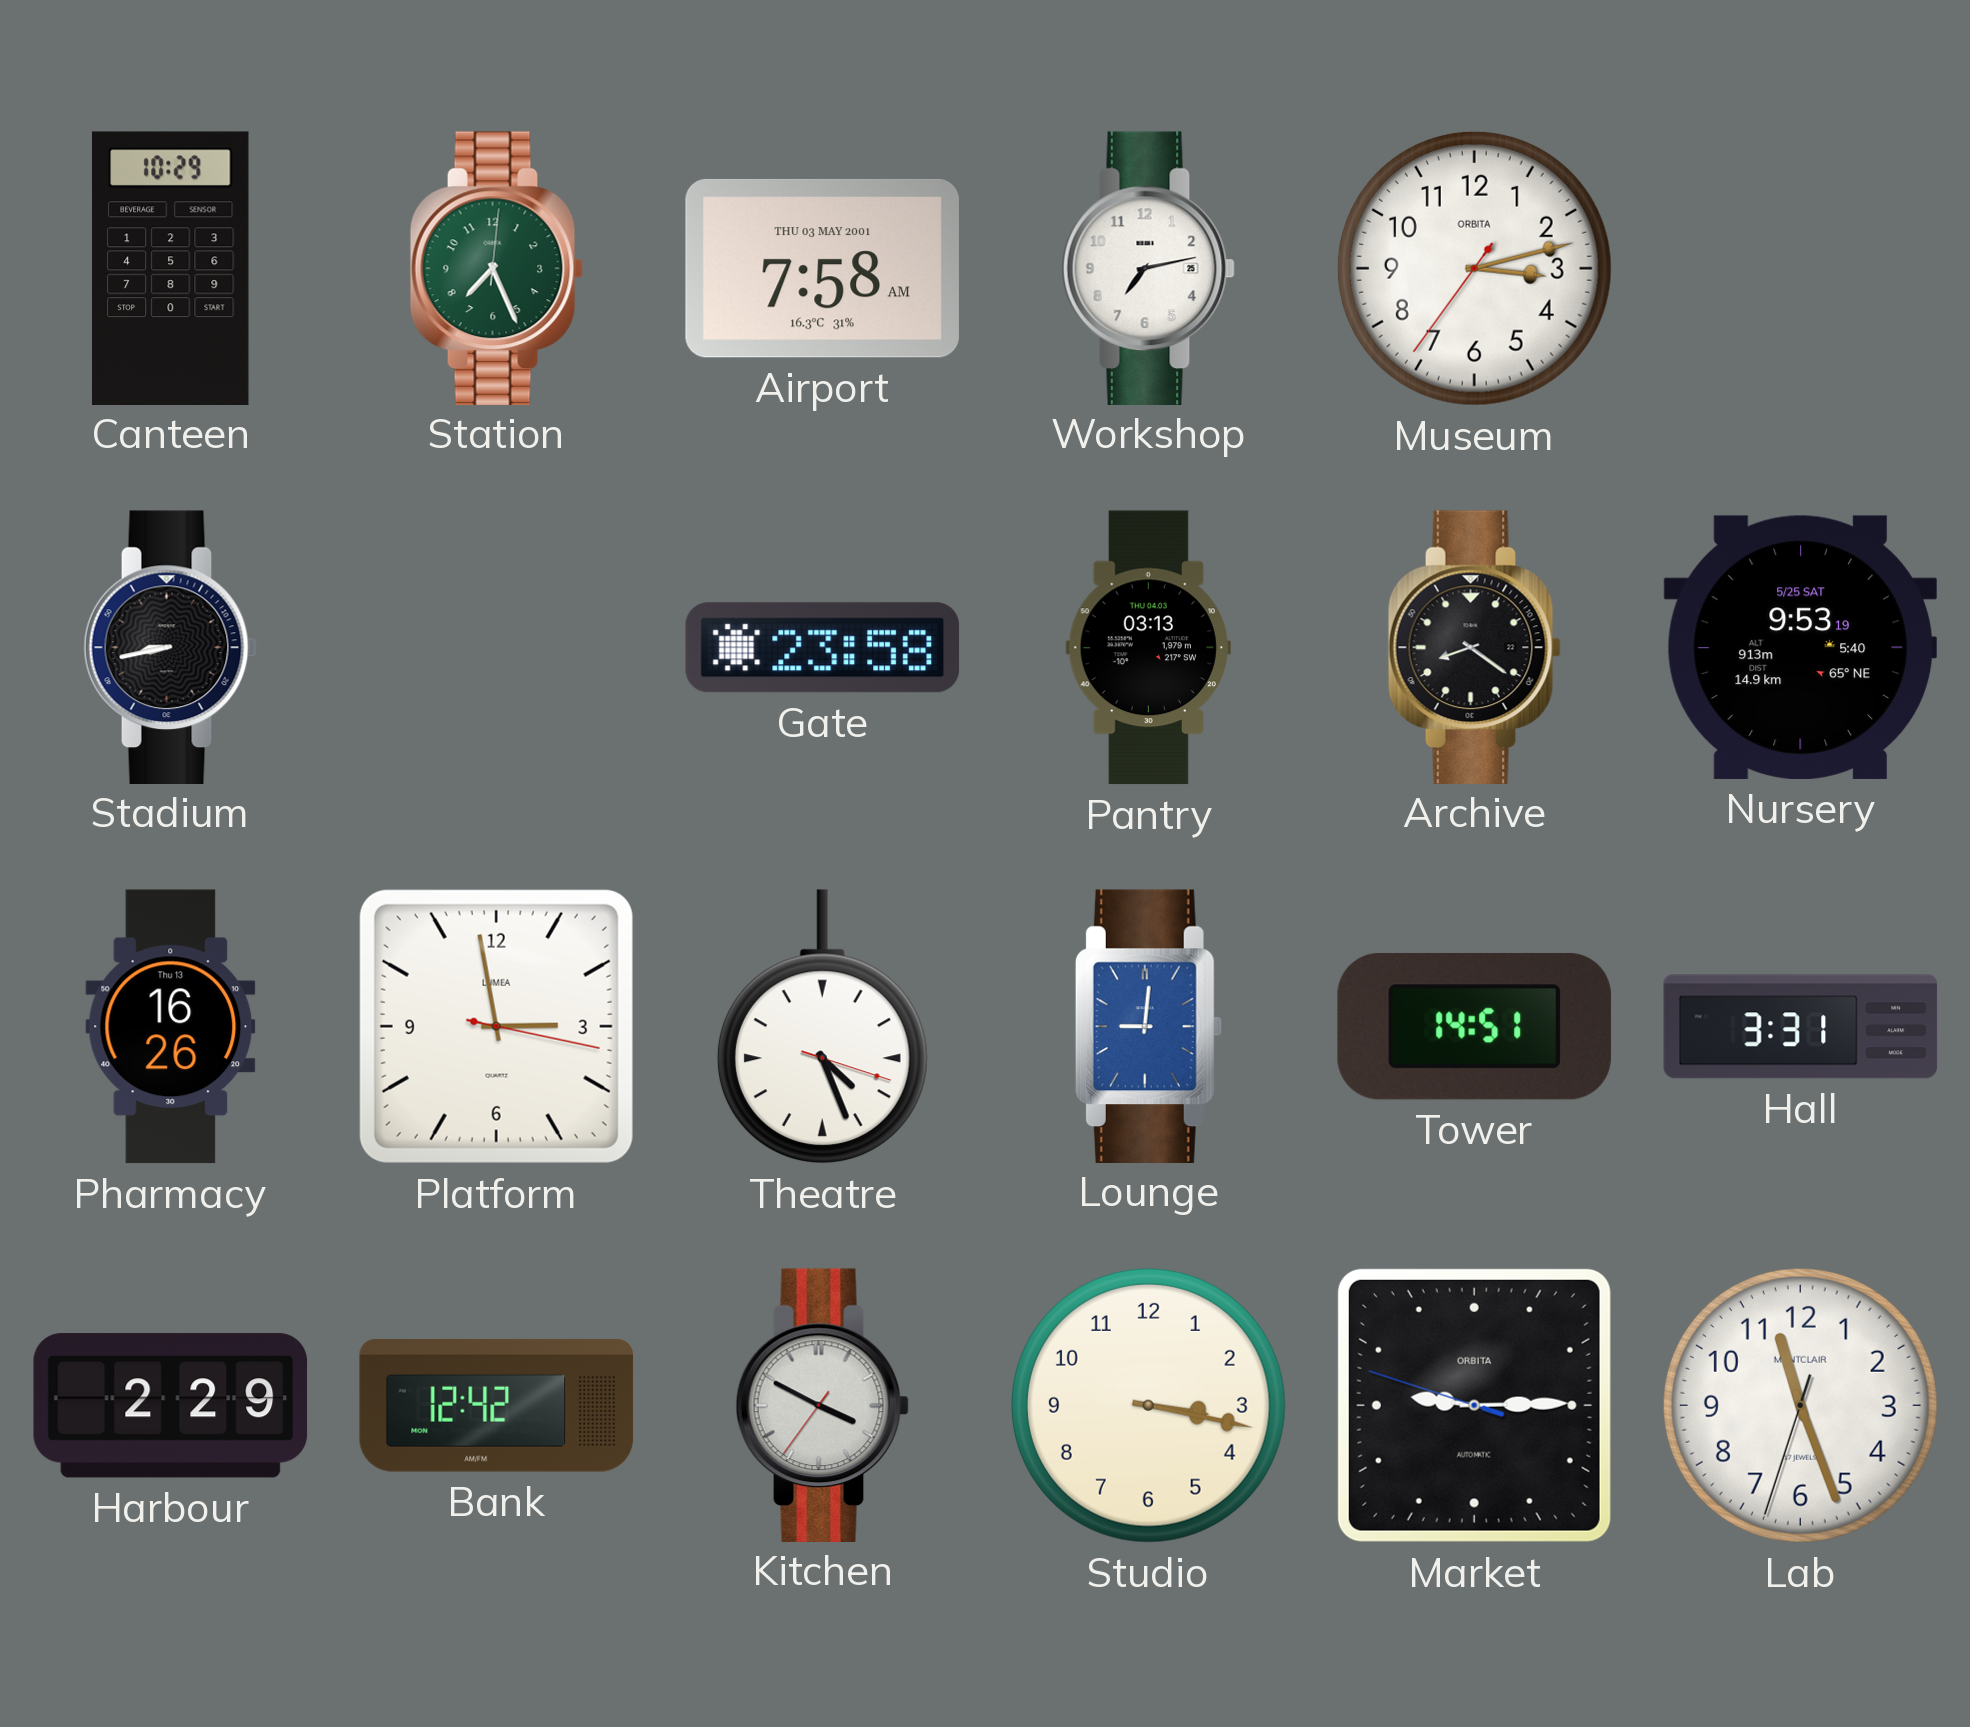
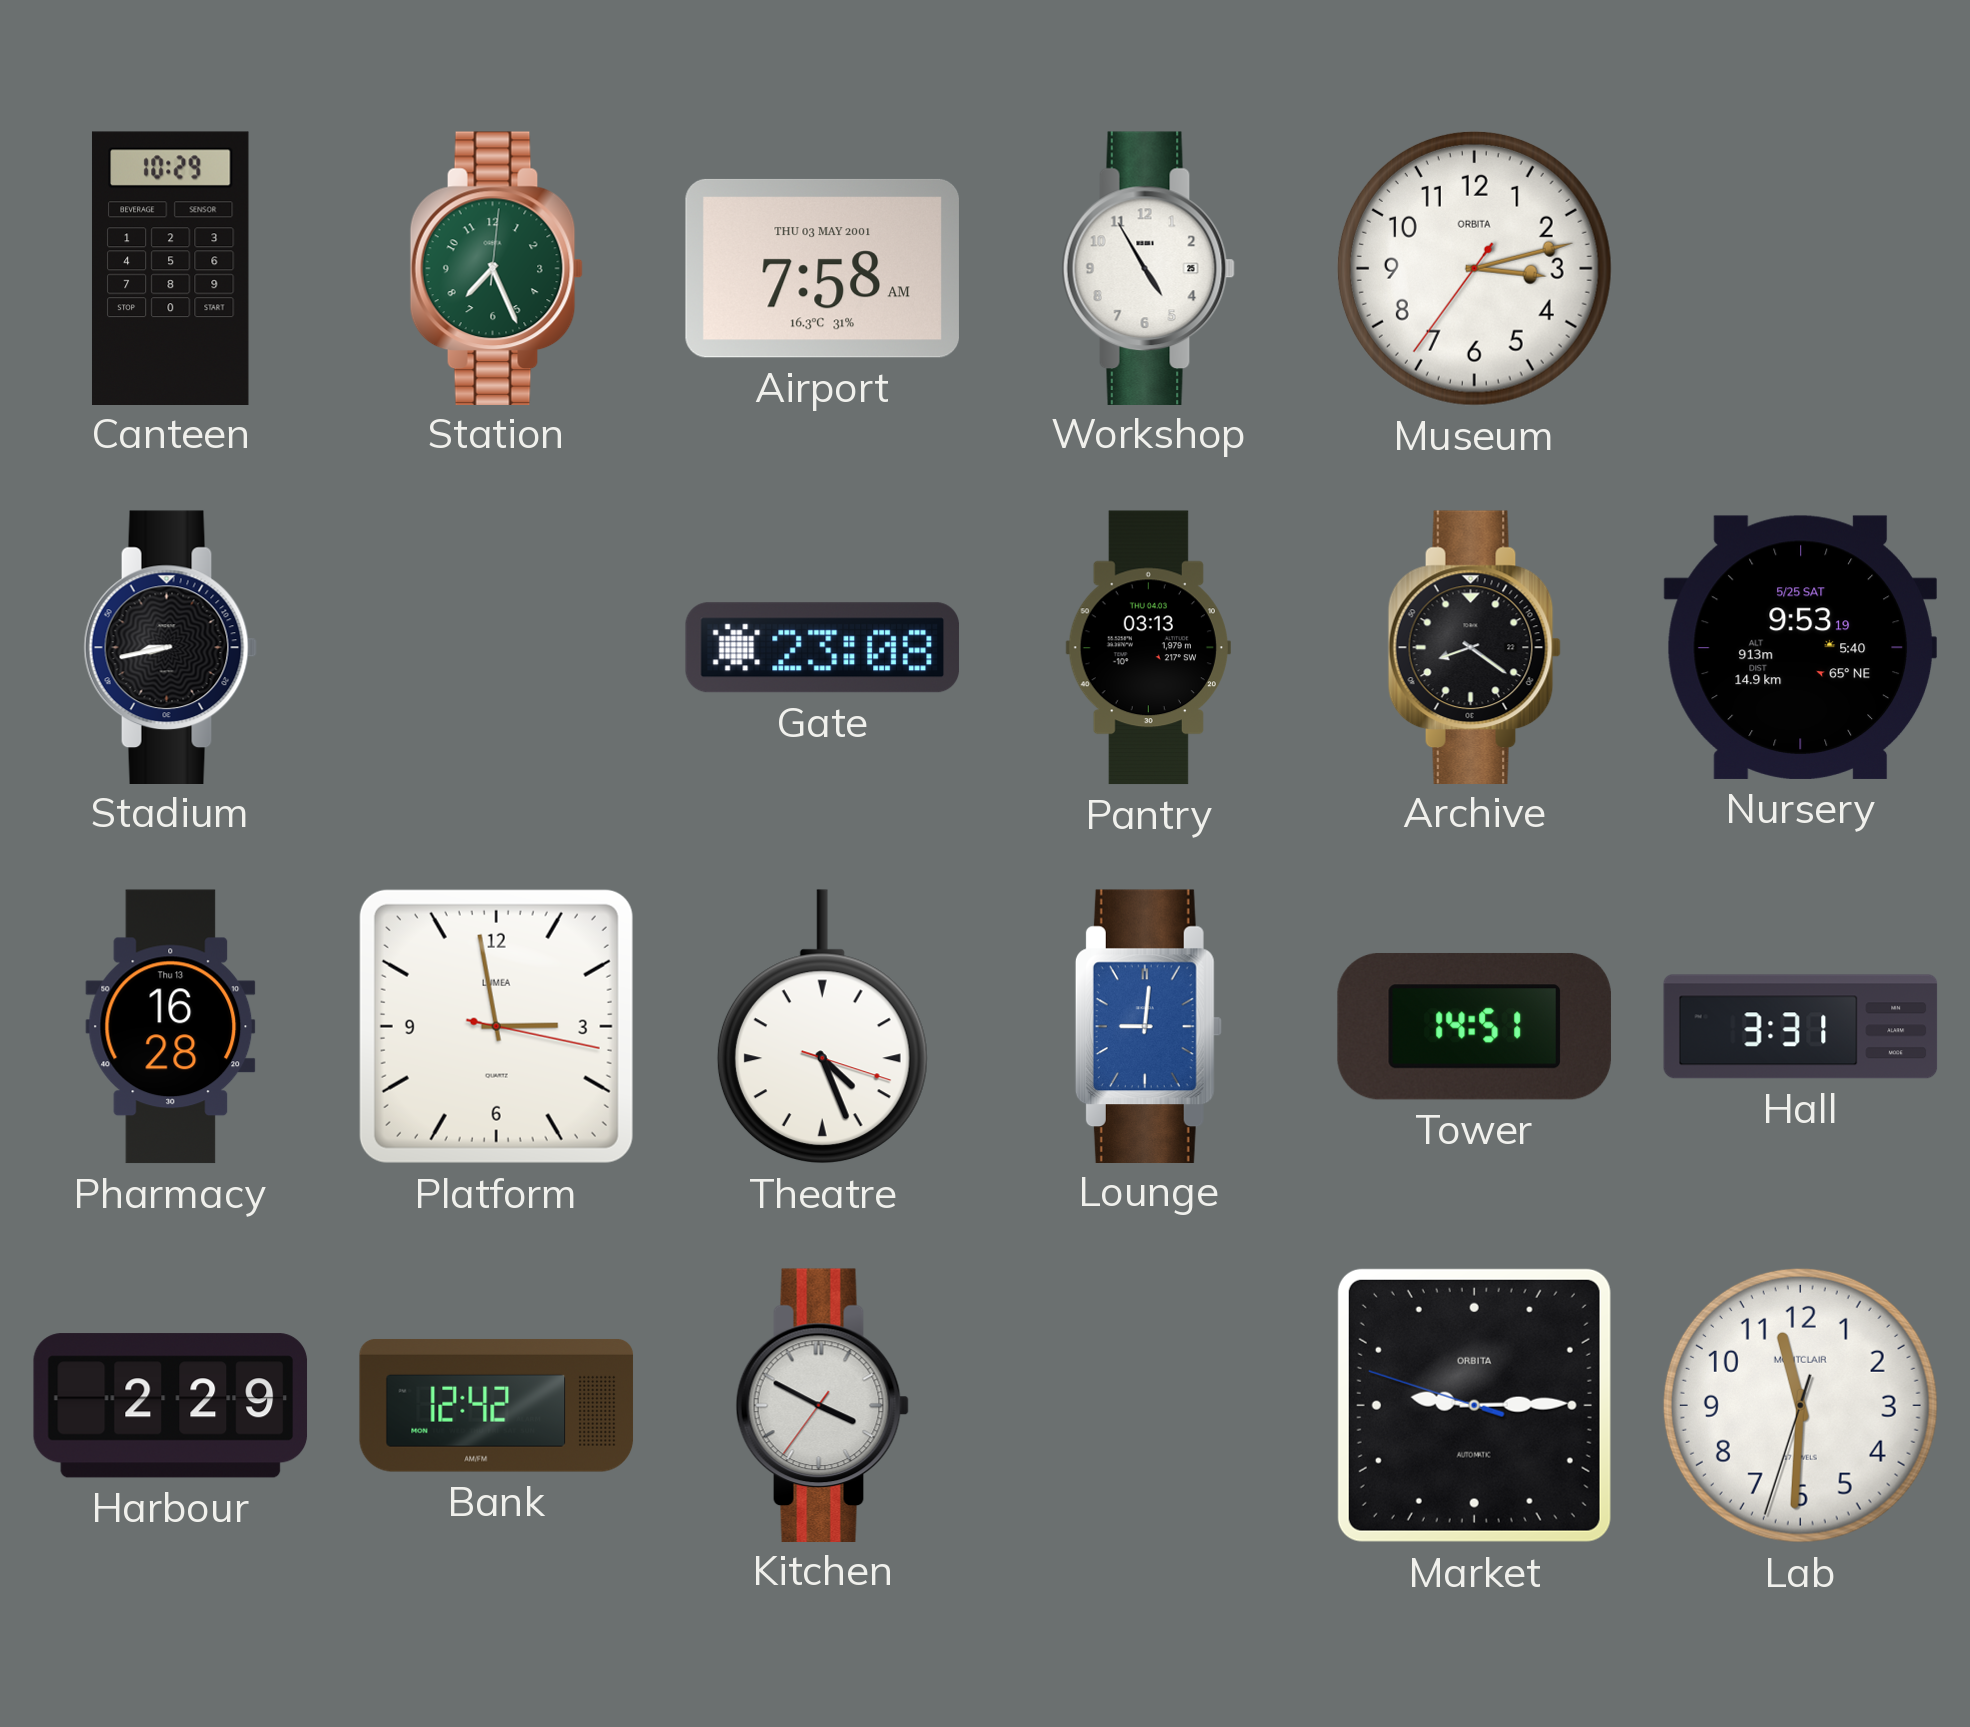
Workshop: 7:13 -> 4:55 (1148, 268)
Gate: 23:58 -> 23:08 (822, 648)
Pharmacy: 16:26 -> 16:28 (171, 1027)
Studio: 3:17 -> none (1148, 1405)
Lab: 11:26 -> 11:30 (1800, 1405)
